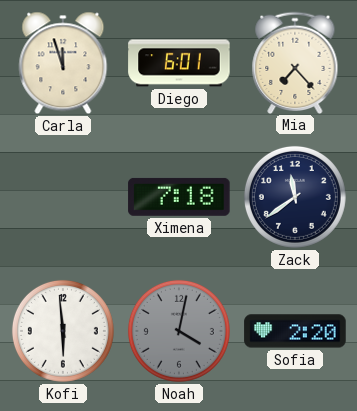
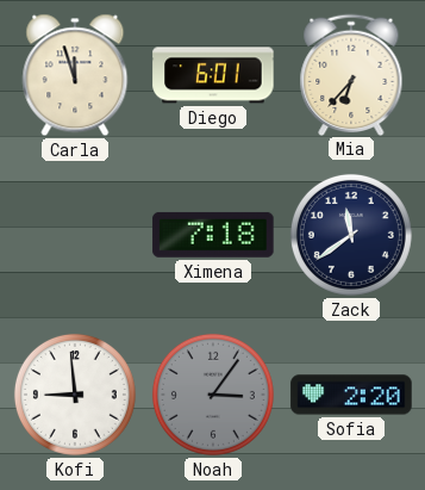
Mia: 7:23 -> 6:37 (351, 74)
Kofi: 5:59 -> 8:59 (75, 395)
Noah: 4:02 -> 3:06 (213, 395)
